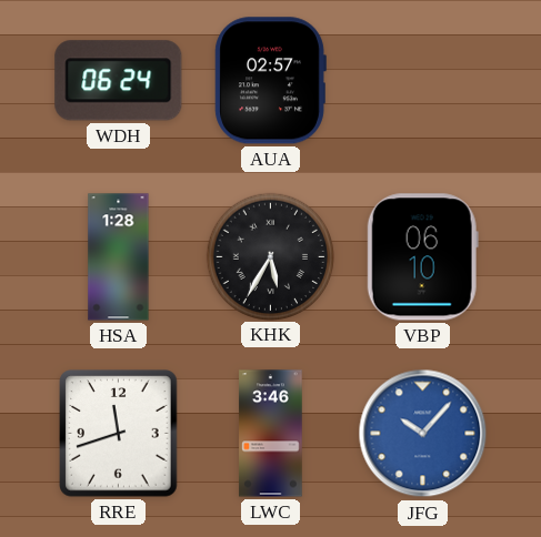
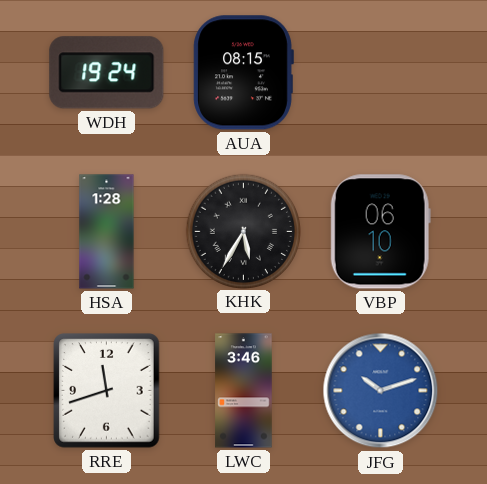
WDH: 06:24 -> 19:24 (107, 73)
AUA: 02:57 -> 08:15 (243, 73)
JFG: 10:07 -> 10:12 (381, 391)
